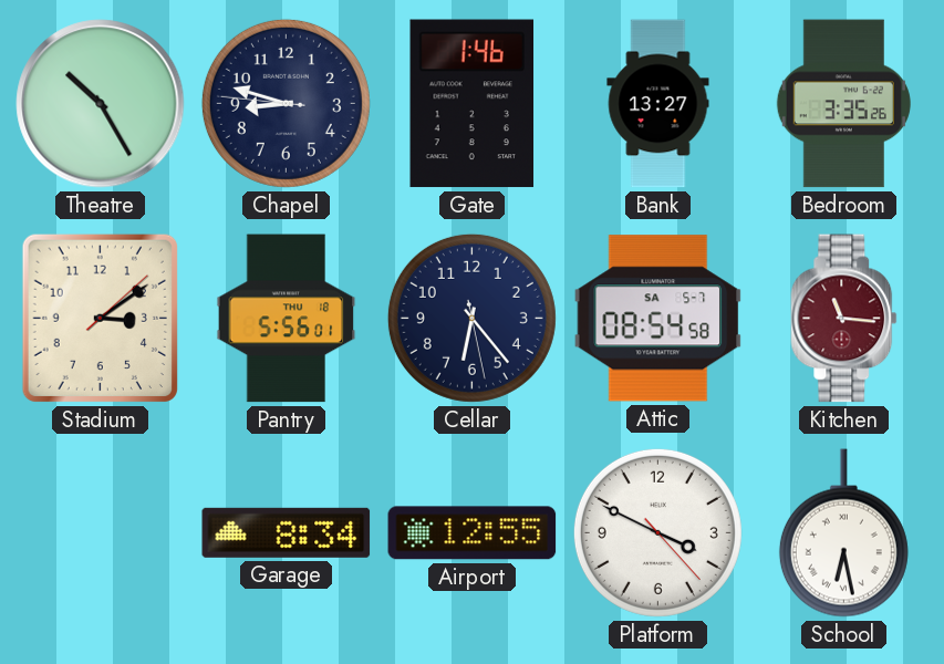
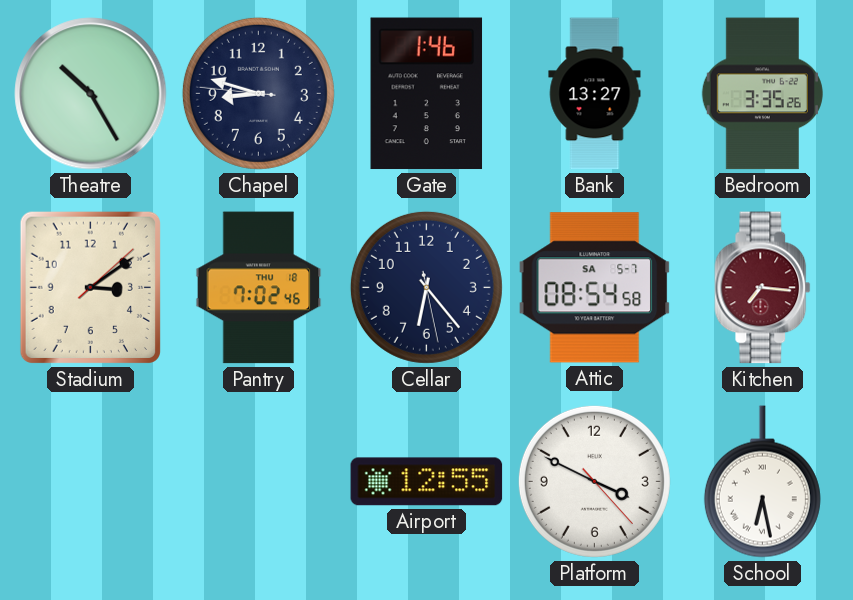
Pantry: 5:56 -> 7:02 (259, 288)
Kitchen: 11:16 -> 7:16 (763, 288)
Garage: 8:34 -> none (287, 532)
